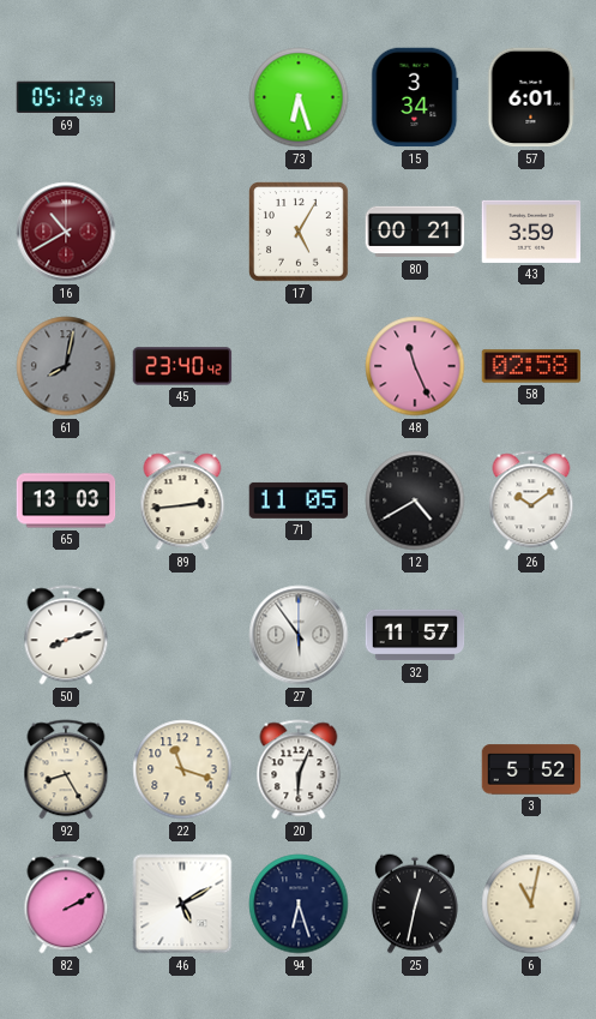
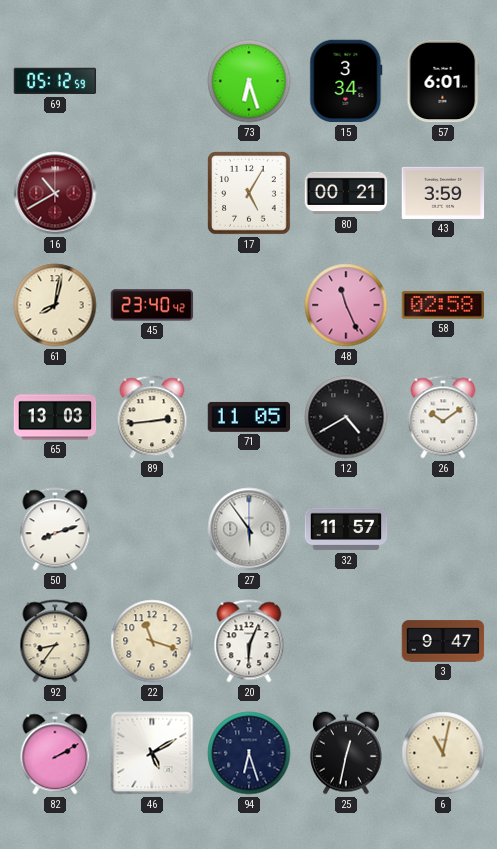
61 dial: grey -> cream (55, 305)
92: 8:25 -> 8:36 (55, 641)
3: 5:52 -> 9:47 (443, 641)
